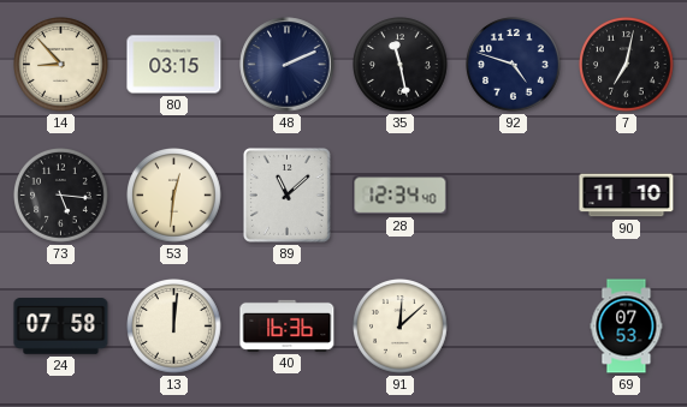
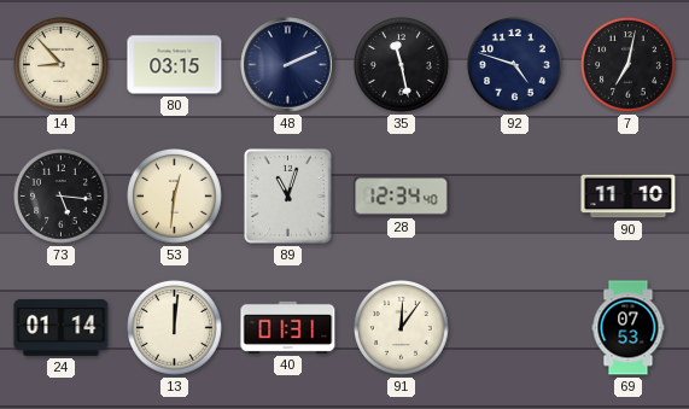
89: 11:08 -> 11:03 (287, 195)
24: 07:58 -> 01:14 (62, 328)
40: 16:36 -> 01:31 (288, 327)
91: 12:08 -> 12:06 (402, 328)
